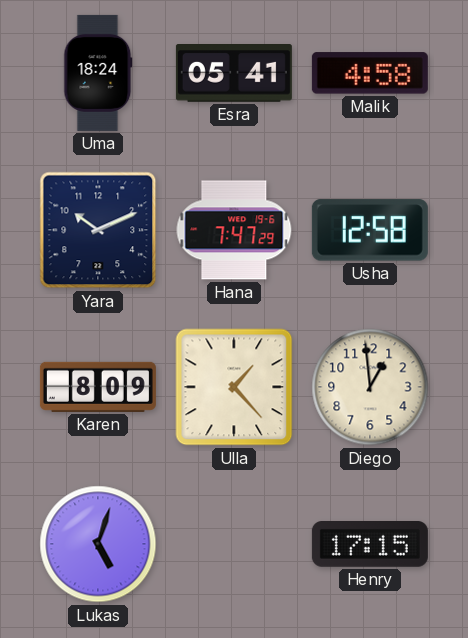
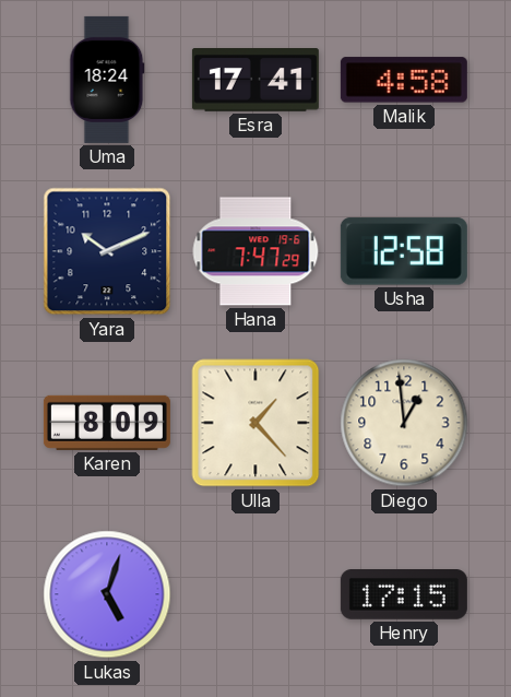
Esra: 05:41 -> 17:41 (255, 81)
